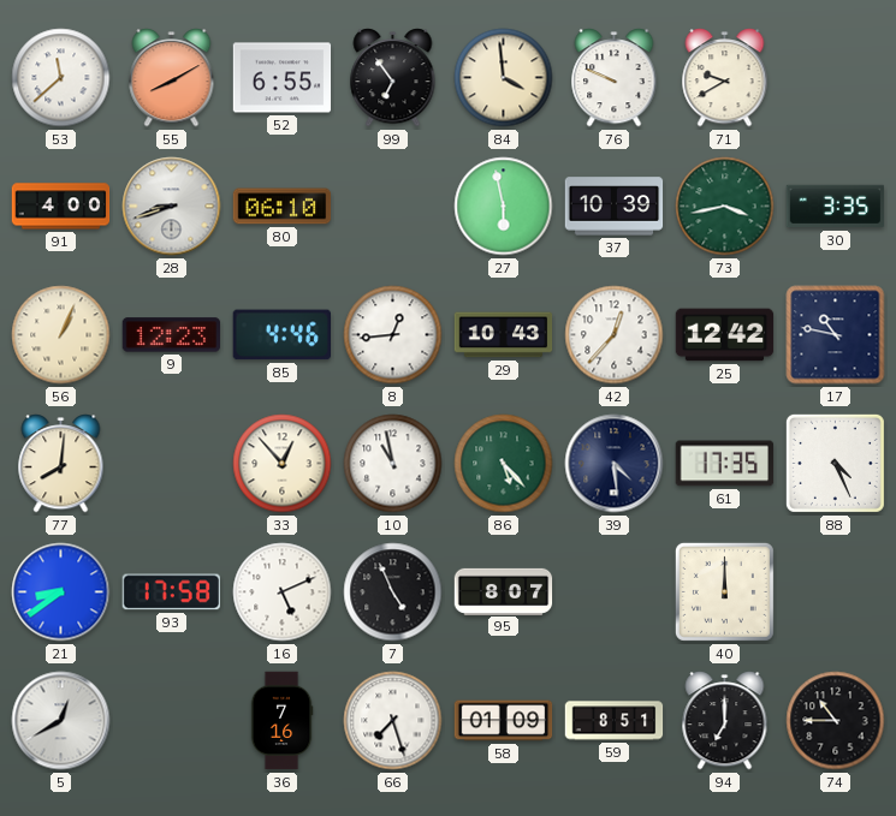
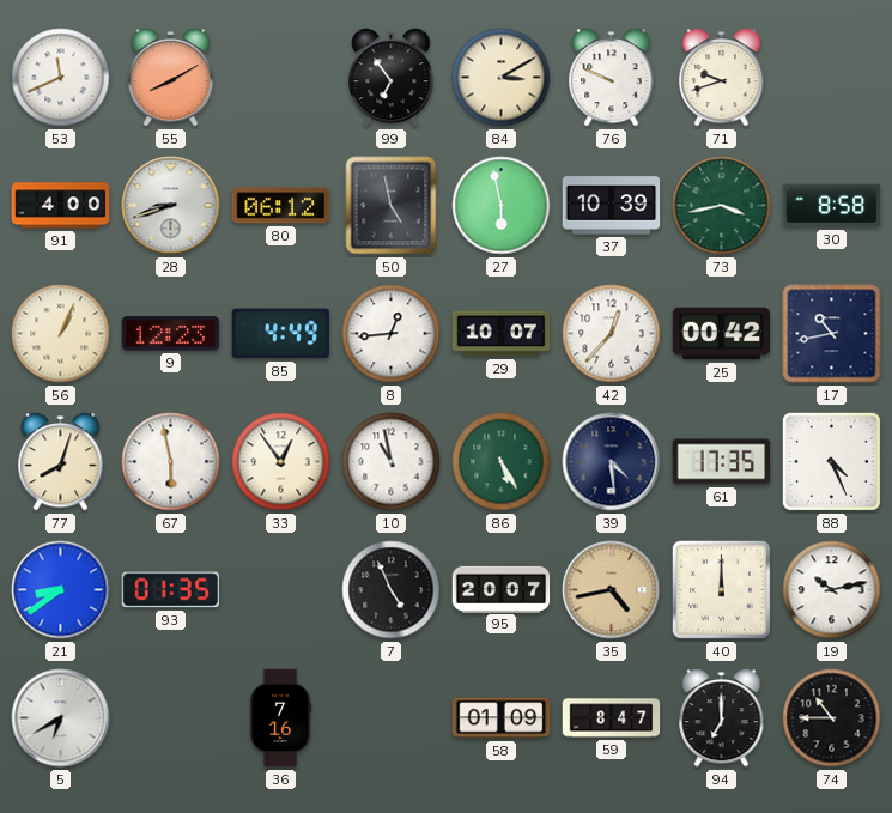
53: 11:38 -> 11:41 (61, 78)
52: 6:55 -> none (283, 78)
84: 3:59 -> 3:10 (502, 78)
71: 9:40 -> 9:42 (722, 78)
80: 06:10 -> 06:12 (281, 206)
50: none -> 4:58 (392, 206)
30: 3:35 -> 8:58 (832, 206)
85: 4:46 -> 4:49 (280, 334)
29: 10:43 -> 10:07 (502, 334)
25: 12:42 -> 00:42 (722, 334)
17: 10:47 -> 10:43 (832, 334)
77: 8:01 -> 8:03 (61, 462)
67: none -> 5:58 (171, 462)
33: 12:53 -> 12:54 (281, 462)
86: 5:23 -> 5:25 (502, 462)
93: 17:58 -> 01:35 (170, 590)
16: 5:11 -> none (283, 592)
95: 8:07 -> 20:07 (502, 589)
35: none -> 4:43 (612, 590)
19: none -> 10:13 (832, 590)
5: 12:40 -> 6:40 (61, 718)
66: 7:27 -> none (393, 721)
59: 8:51 -> 8:47 (612, 718)
